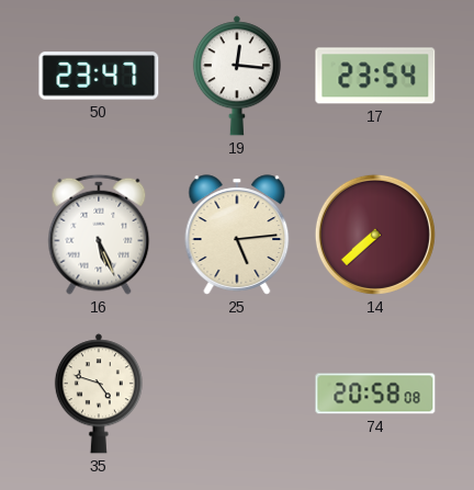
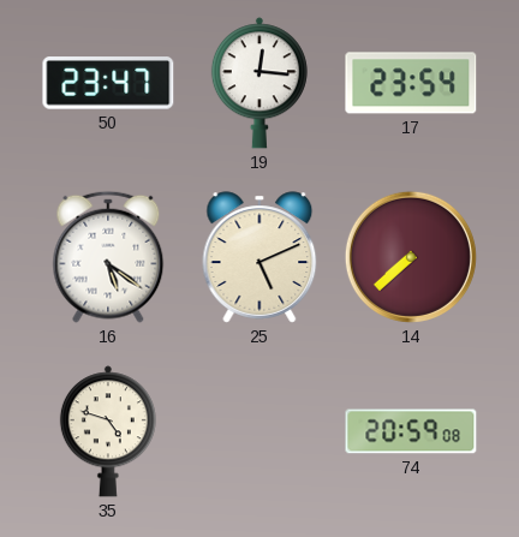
16: 5:26 -> 5:21 (108, 257)
25: 5:14 -> 5:11 (259, 257)
74: 20:58 -> 20:59 (411, 431)
